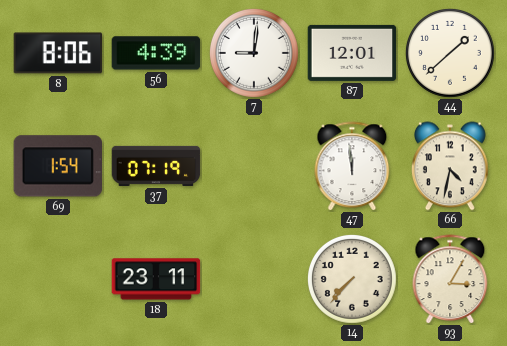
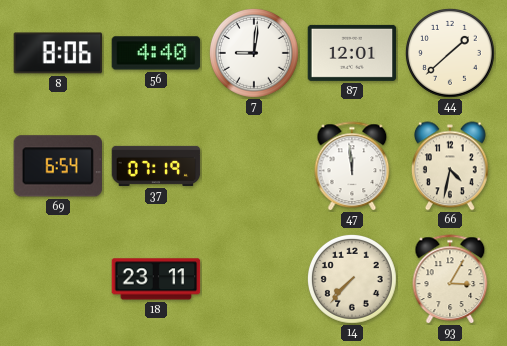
56: 4:39 -> 4:40 (156, 53)
69: 1:54 -> 6:54 (57, 166)
